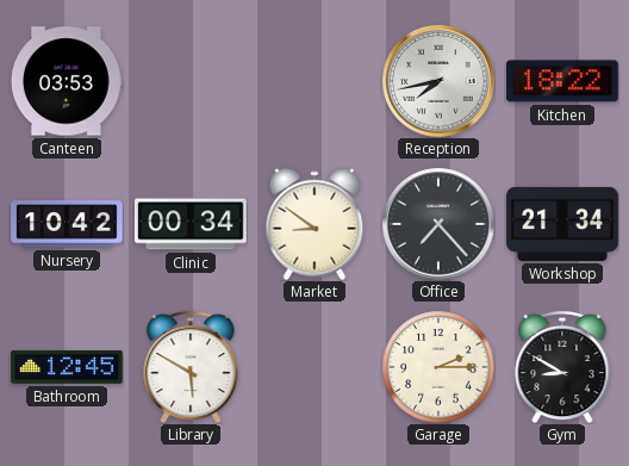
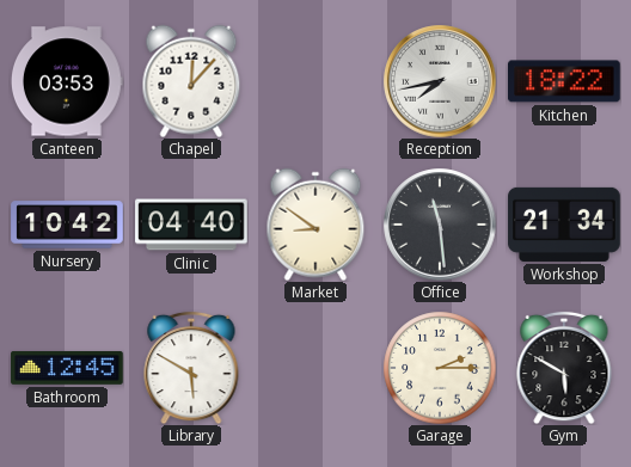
Chapel: none -> 12:07 (191, 81)
Clinic: 00:34 -> 04:40 (191, 225)
Office: 7:23 -> 11:29 (440, 225)
Gym: 8:50 -> 5:50 (564, 368)
